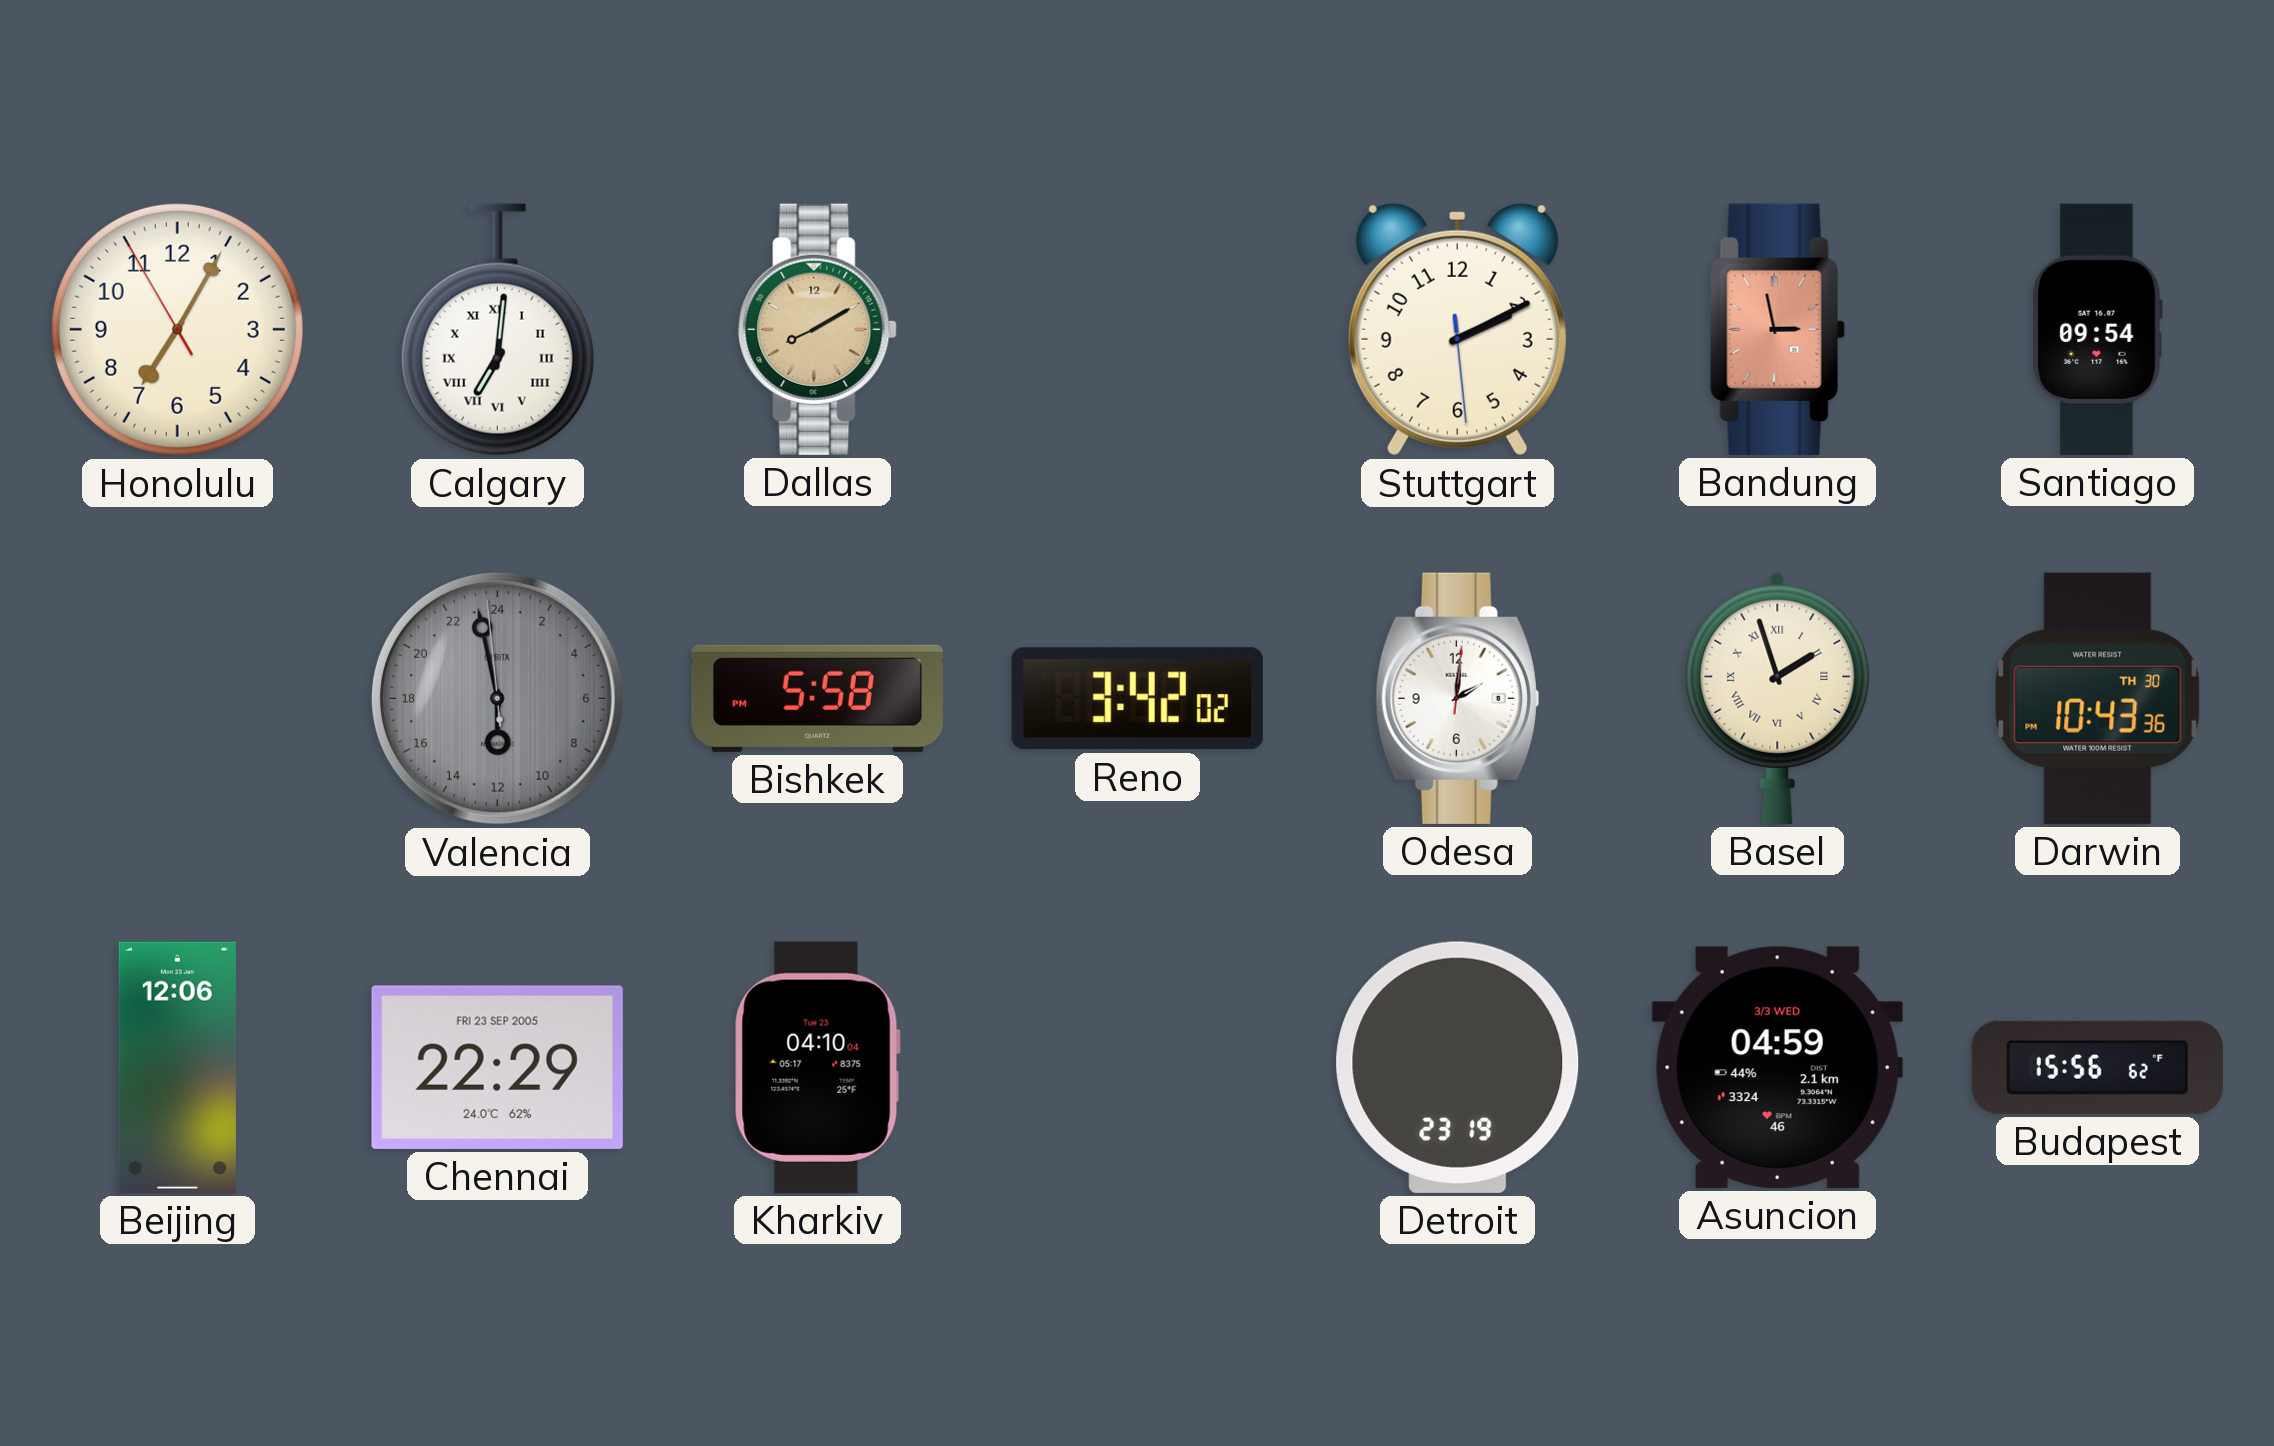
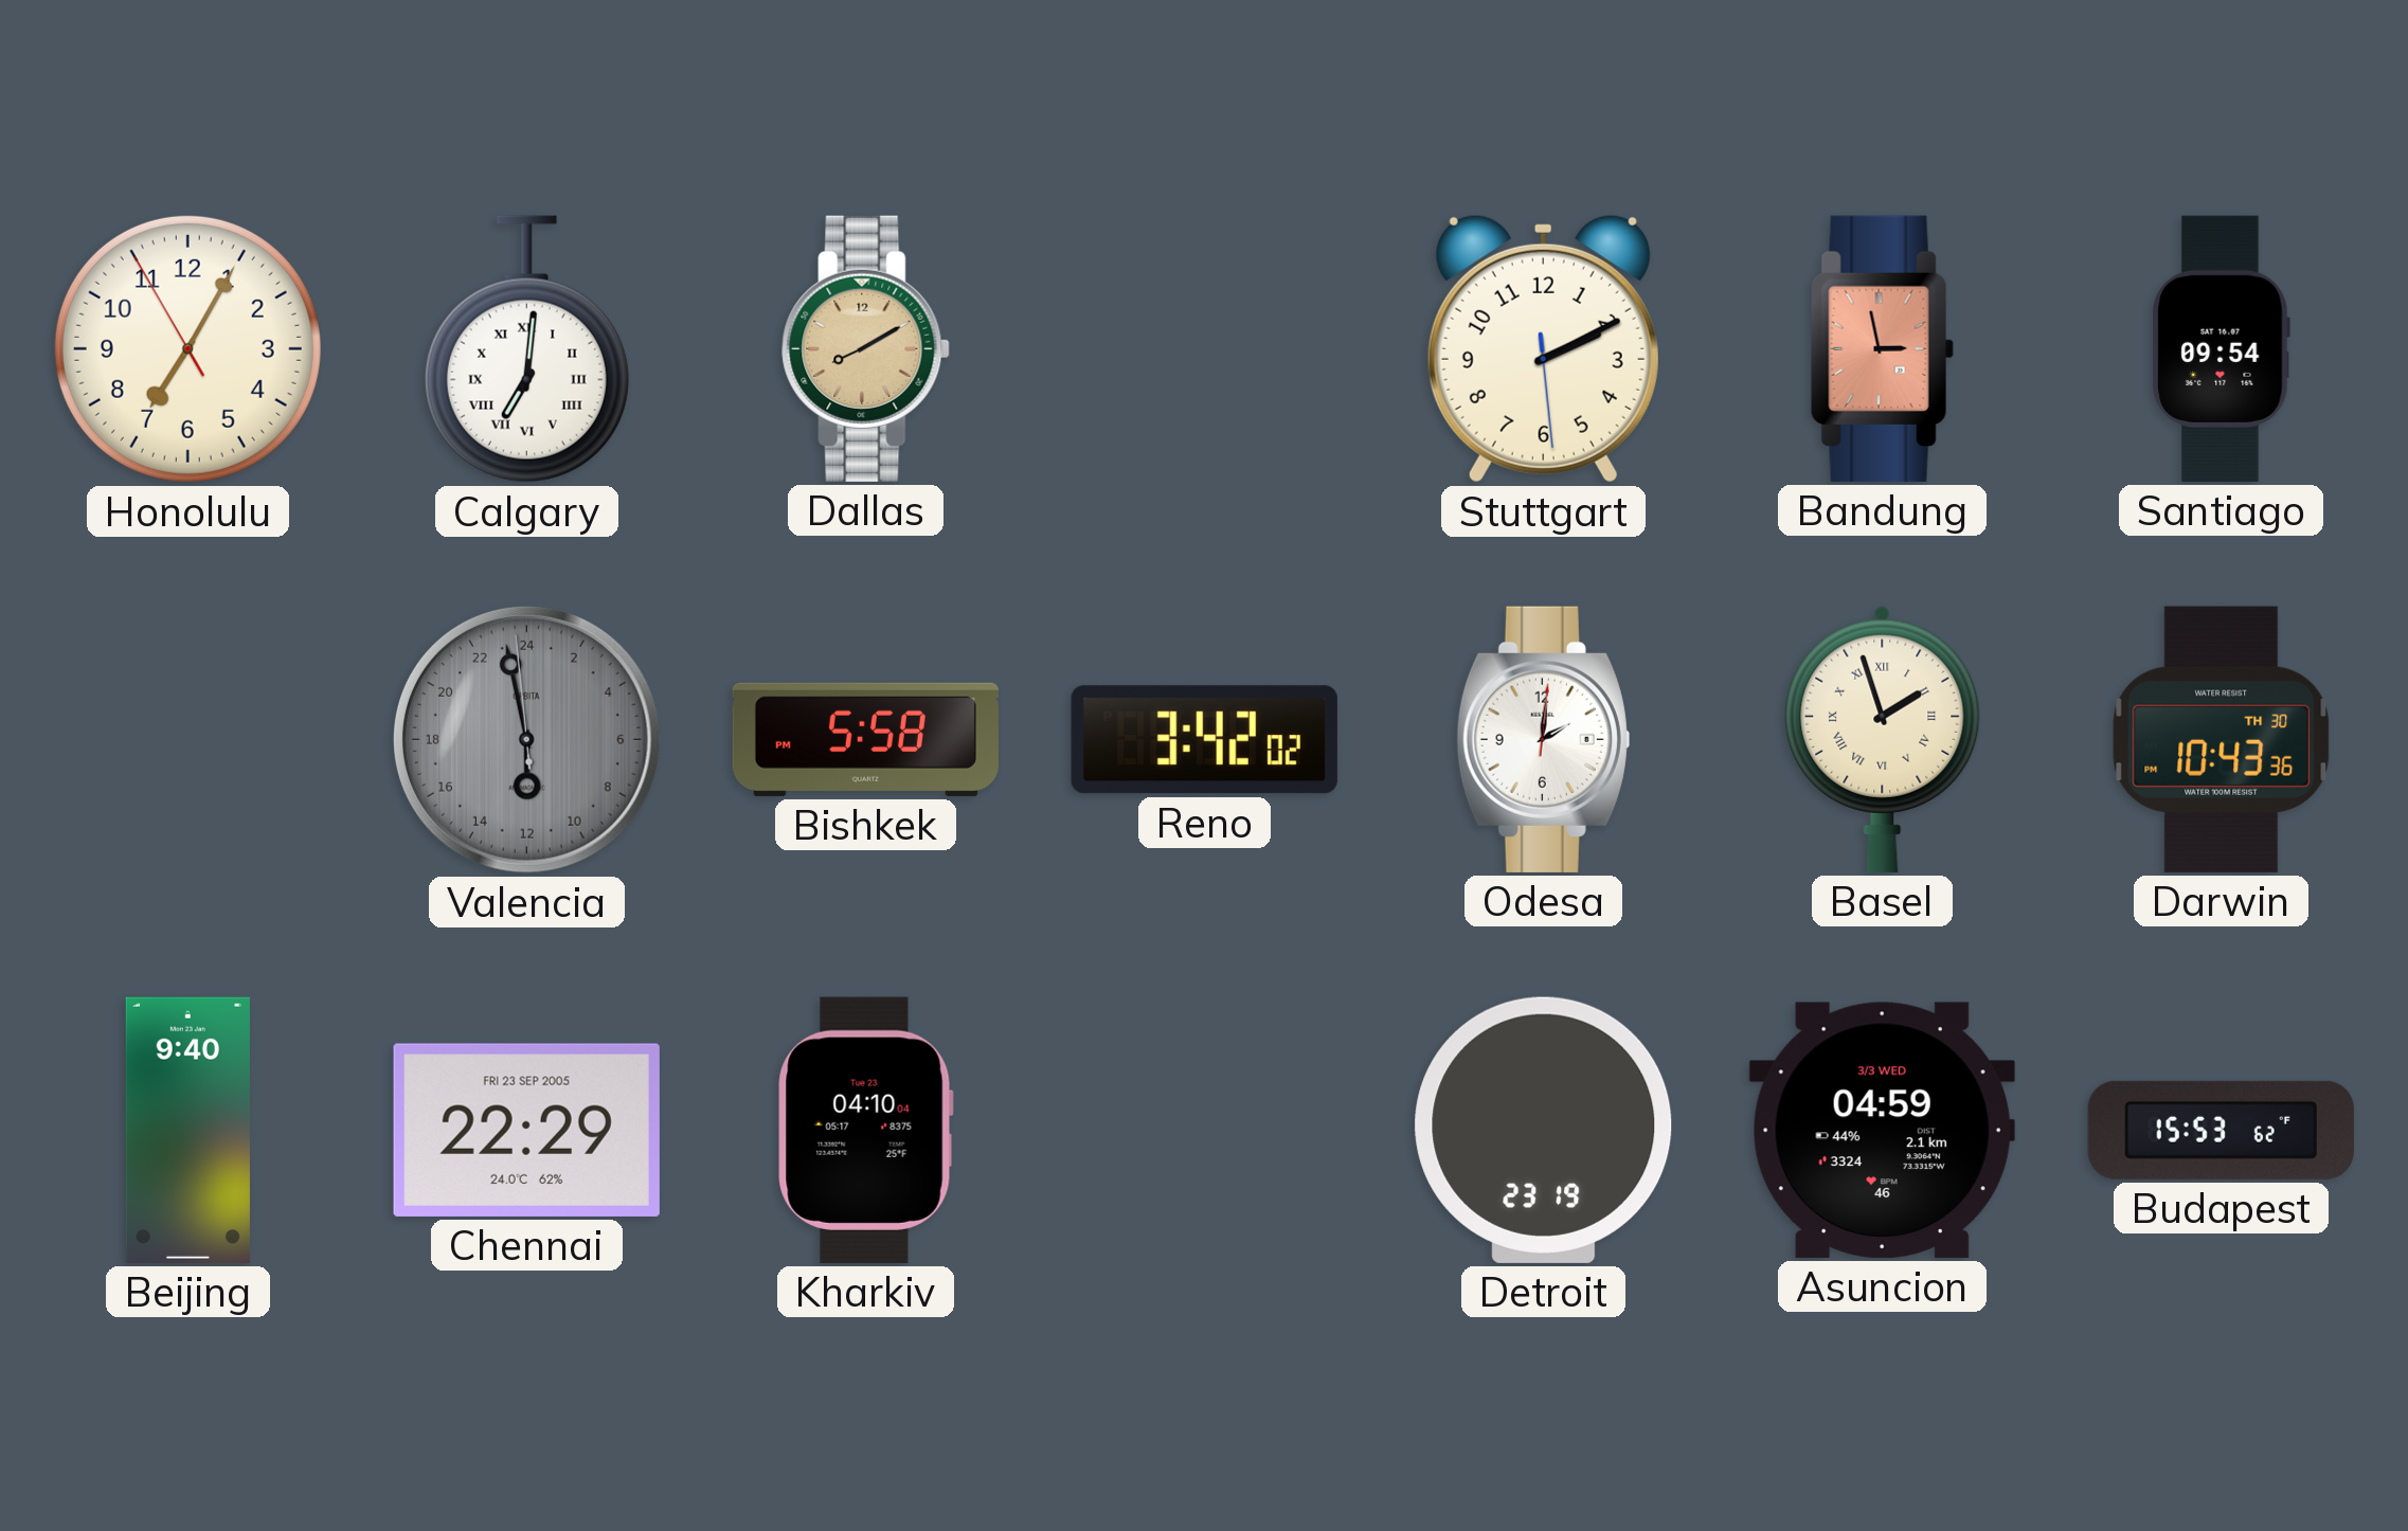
Beijing: 12:06 -> 9:40 (187, 1130)
Budapest: 15:56 -> 15:53 (2221, 1130)
